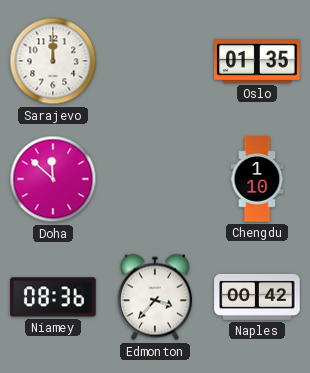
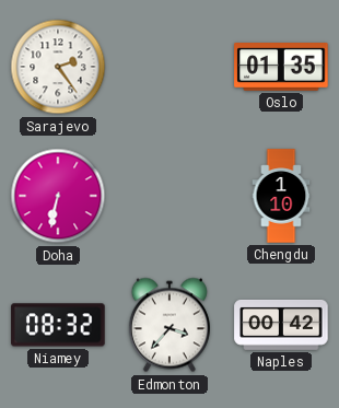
Sarajevo: 12:00 -> 2:24 (58, 67)
Doha: 11:52 -> 6:32 (58, 196)
Niamey: 08:36 -> 08:32 (58, 325)
